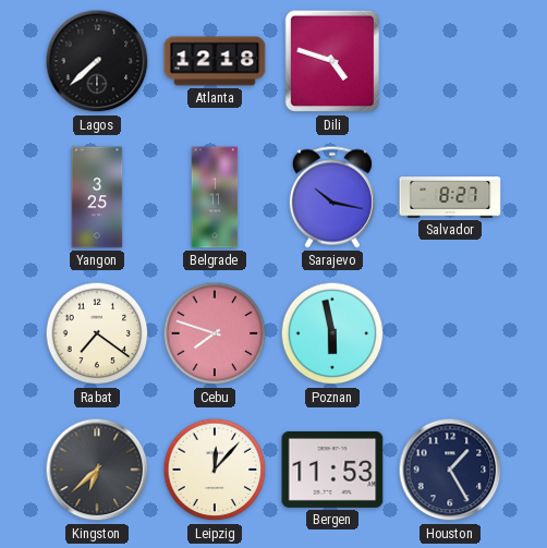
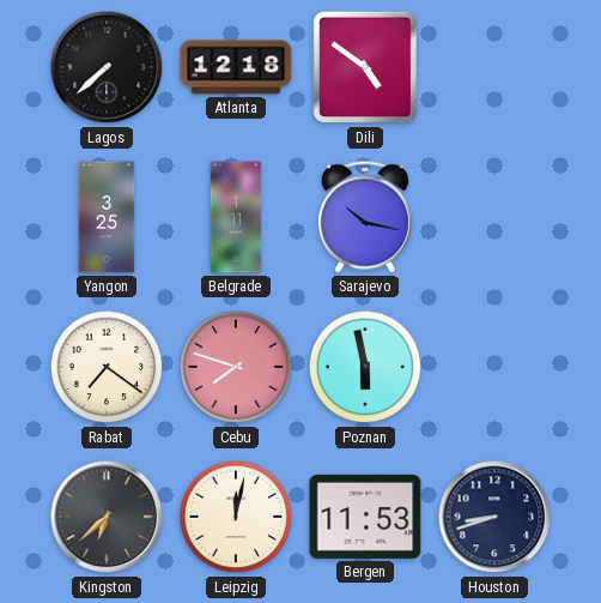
Dili: 4:48 -> 4:51 (364, 67)
Salvador: 8:27 -> none (450, 197)
Leipzig: 12:07 -> 12:02 (236, 517)
Houston: 1:25 -> 8:42 (494, 517)
